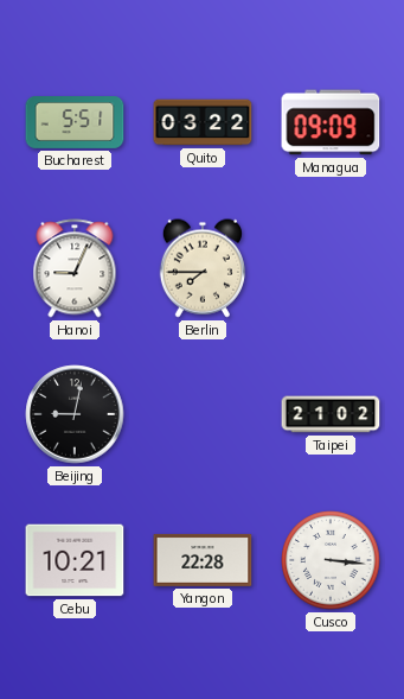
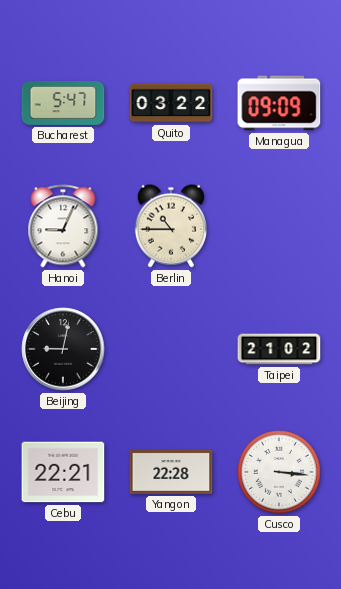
Bucharest: 5:51 -> 5:47 (63, 104)
Berlin: 7:45 -> 10:45 (171, 226)
Cebu: 10:21 -> 22:21 (63, 472)
